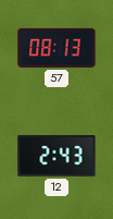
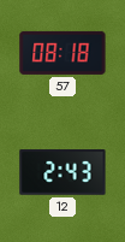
57: 08:13 -> 08:18 (62, 53)
